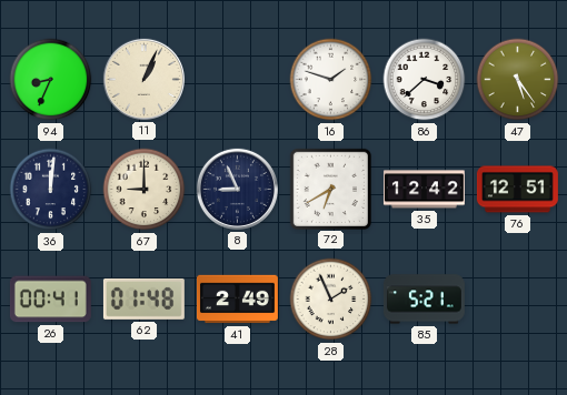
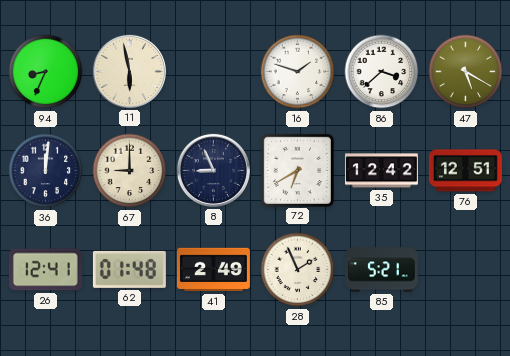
11: 1:04 -> 5:58 (129, 71)
47: 5:24 -> 5:20 (466, 72)
26: 00:41 -> 12:41 (45, 270)
